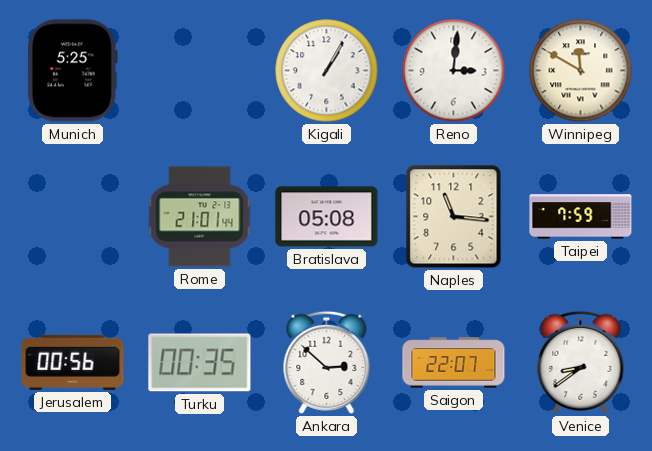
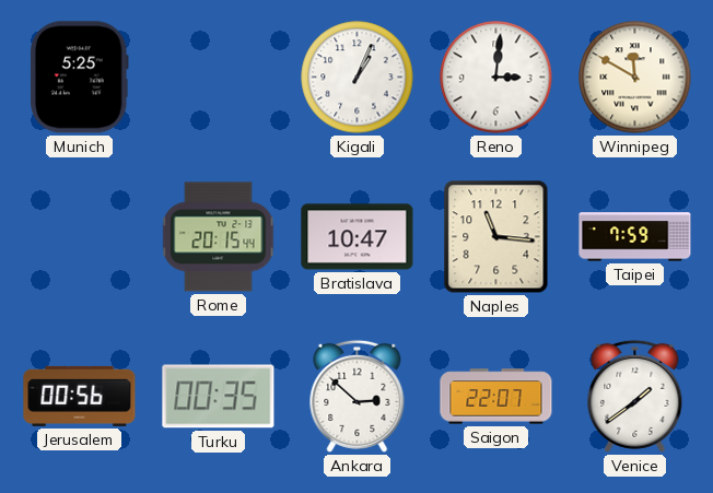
Kigali: 1:05 -> 1:04 (358, 78)
Rome: 21:01 -> 20:15 (219, 237)
Bratislava: 05:08 -> 10:47 (358, 237)
Venice: 8:39 -> 1:39 (635, 396)
